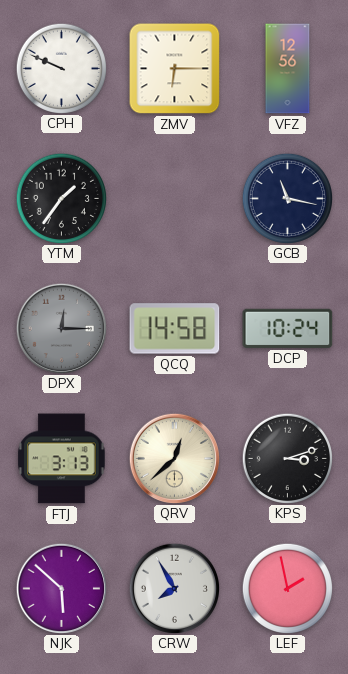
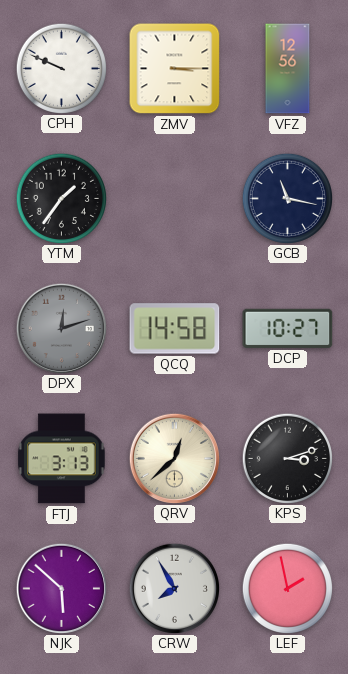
ZMV: 6:15 -> 3:15 (175, 69)
DPX: 12:15 -> 12:12 (61, 328)
DCP: 10:24 -> 10:27 (288, 328)
